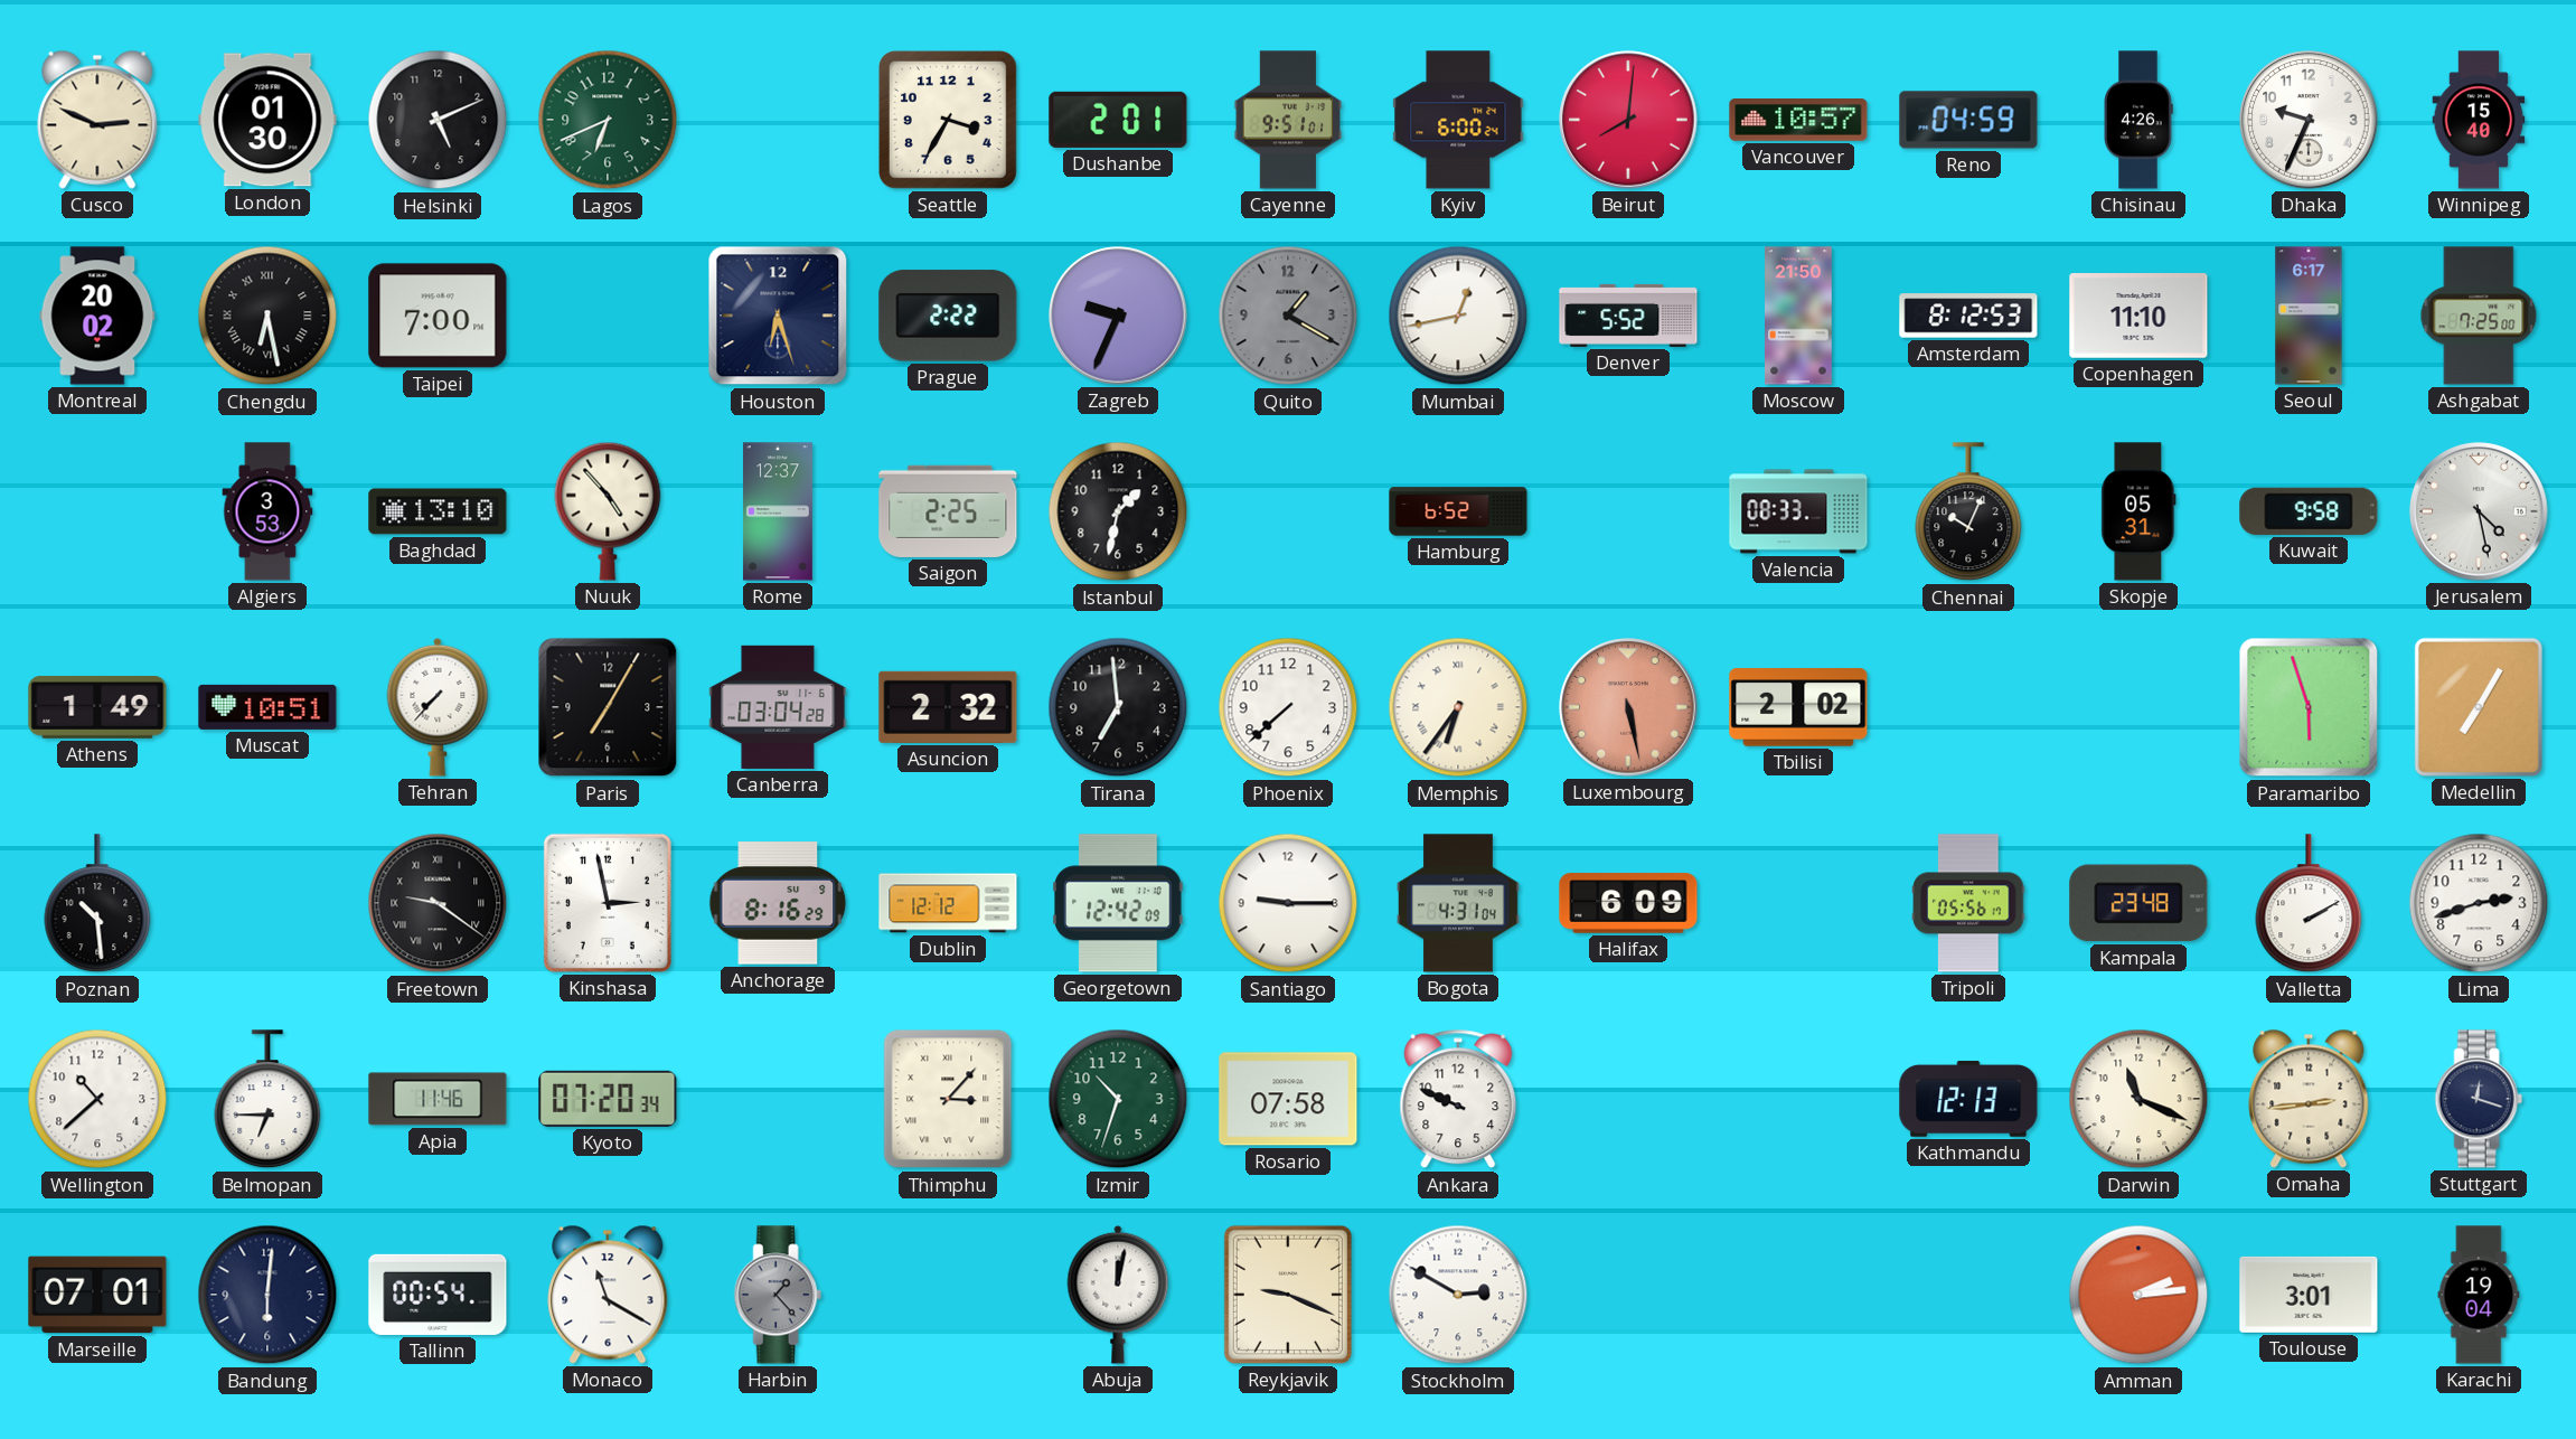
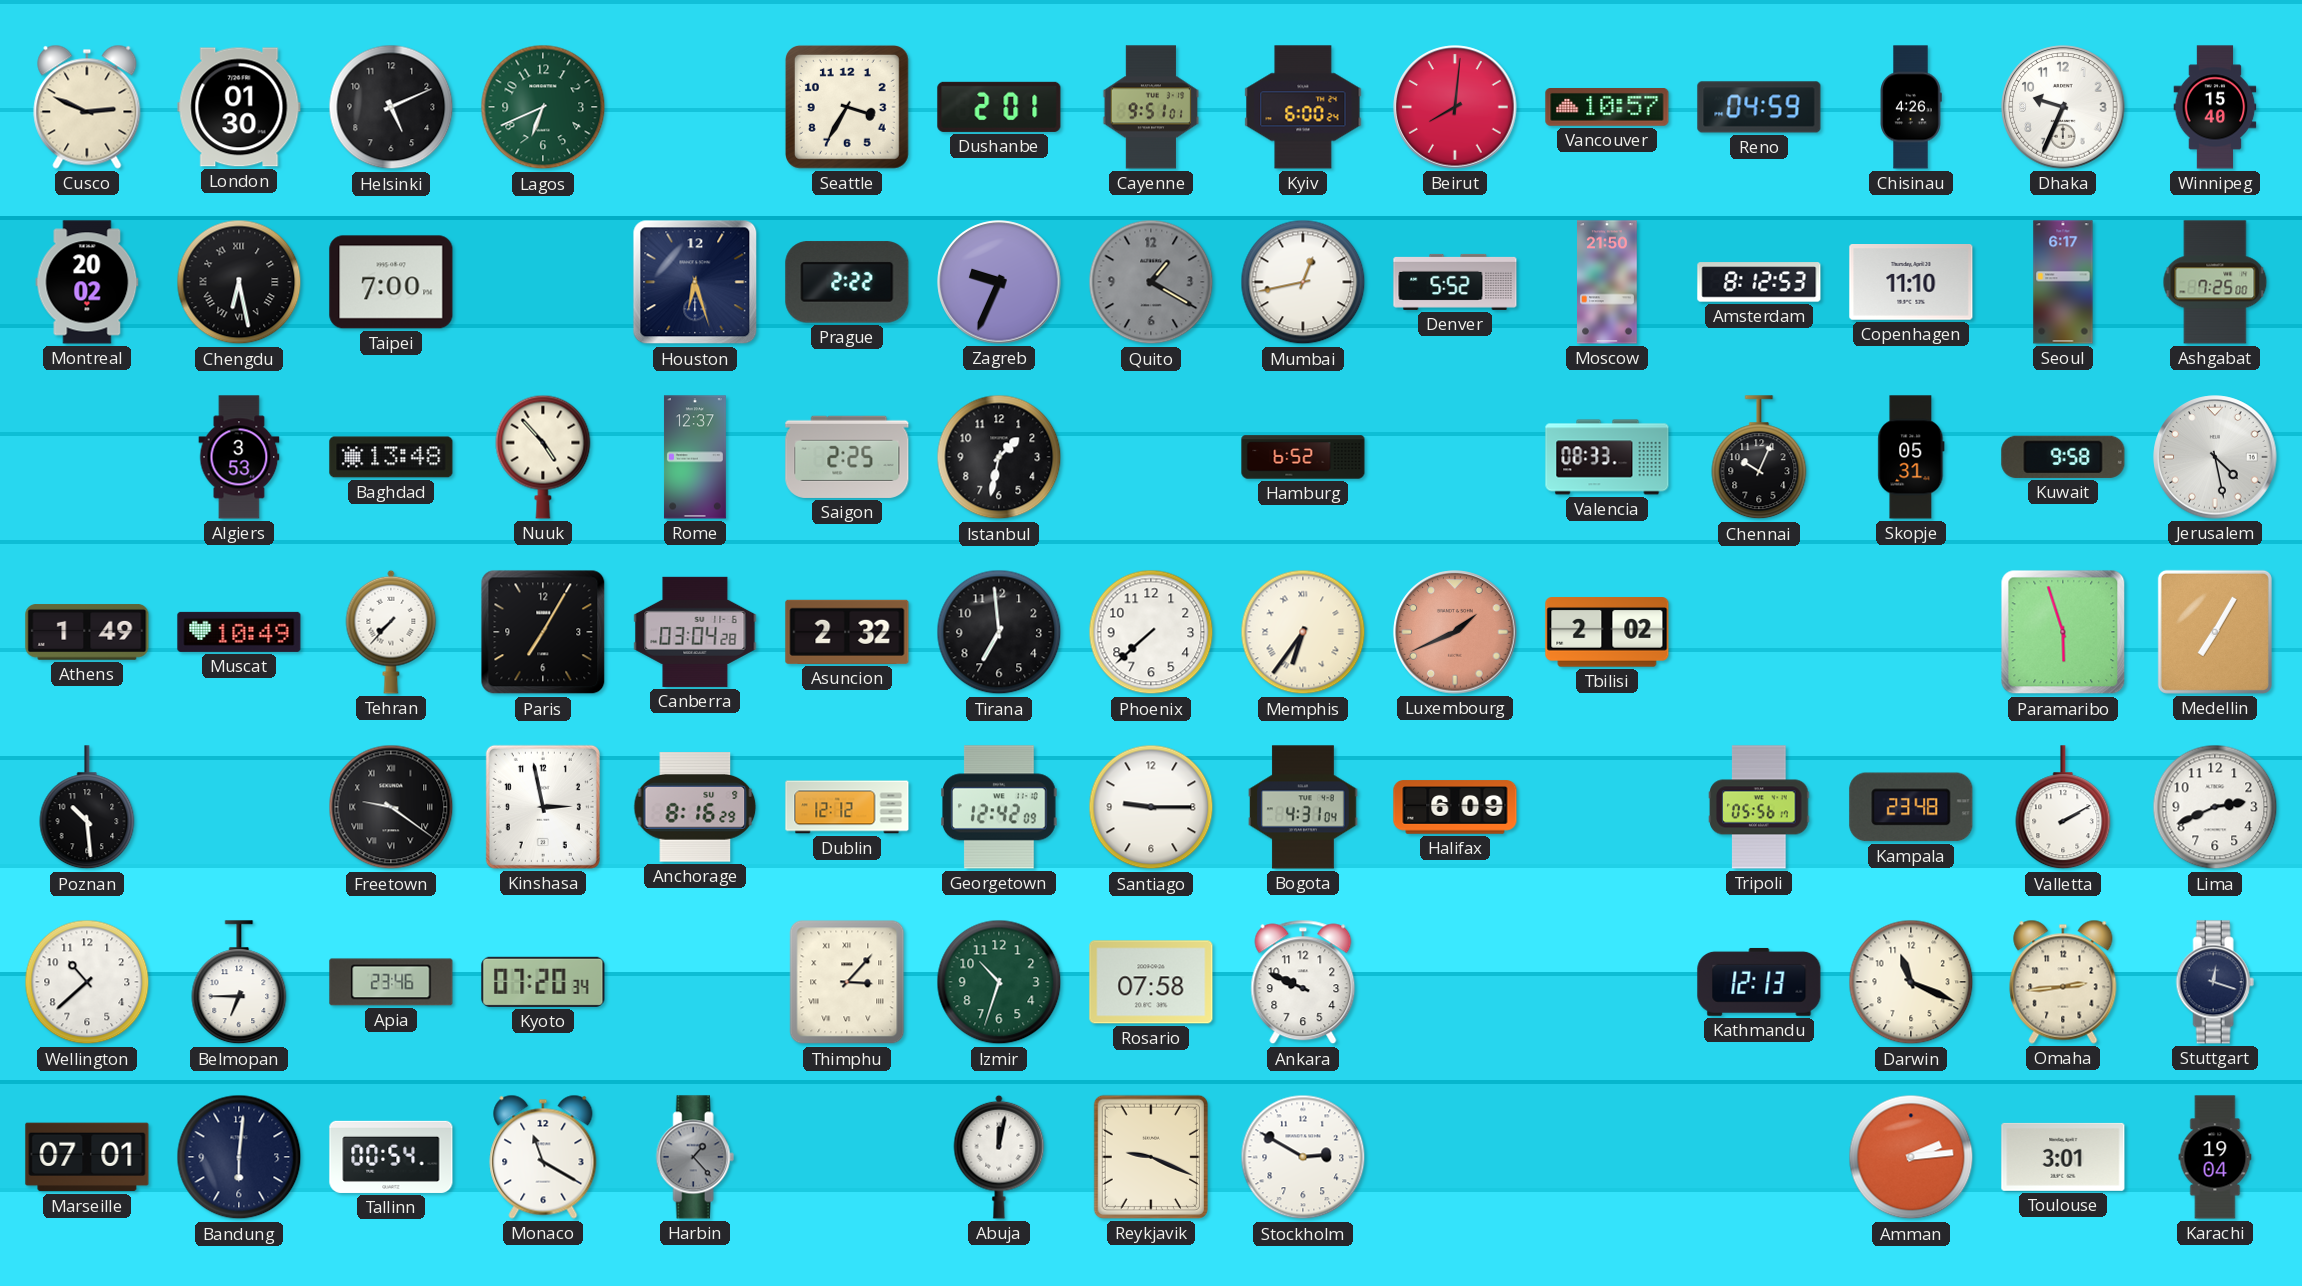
Baghdad: 13:10 -> 13:48 (391, 457)
Muscat: 10:51 -> 10:49 (239, 632)
Luxembourg: 5:28 -> 1:41 (1455, 632)
Lima: 2:42 -> 2:41 (2215, 807)
Apia: 11:46 -> 23:46 (391, 982)
